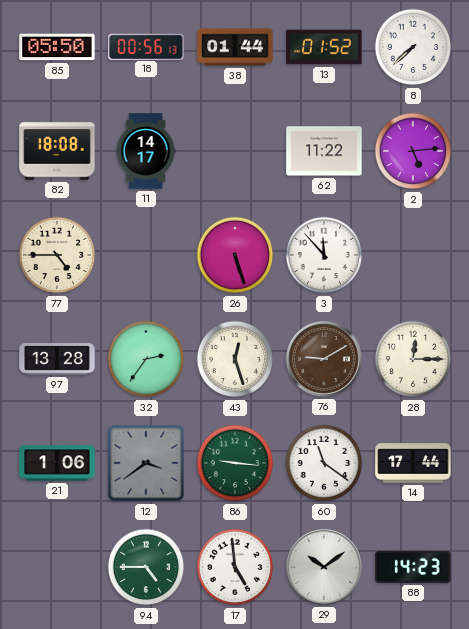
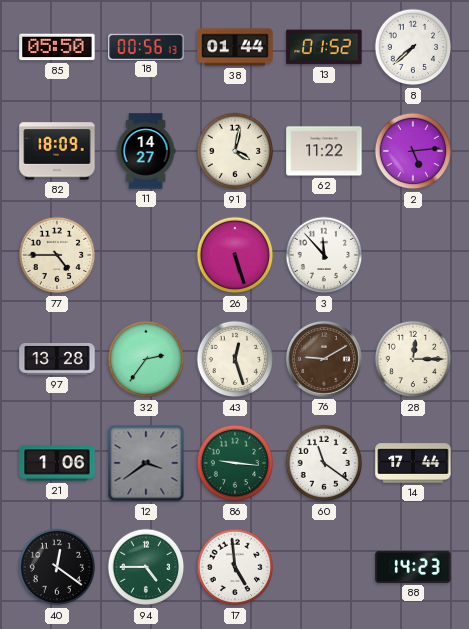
82: 18:08 -> 18:09 (57, 151)
11: 14:17 -> 14:27 (146, 151)
91: none -> 4:02 (235, 151)
40: none -> 12:21 (57, 567)
29: 10:09 -> none (324, 567)
